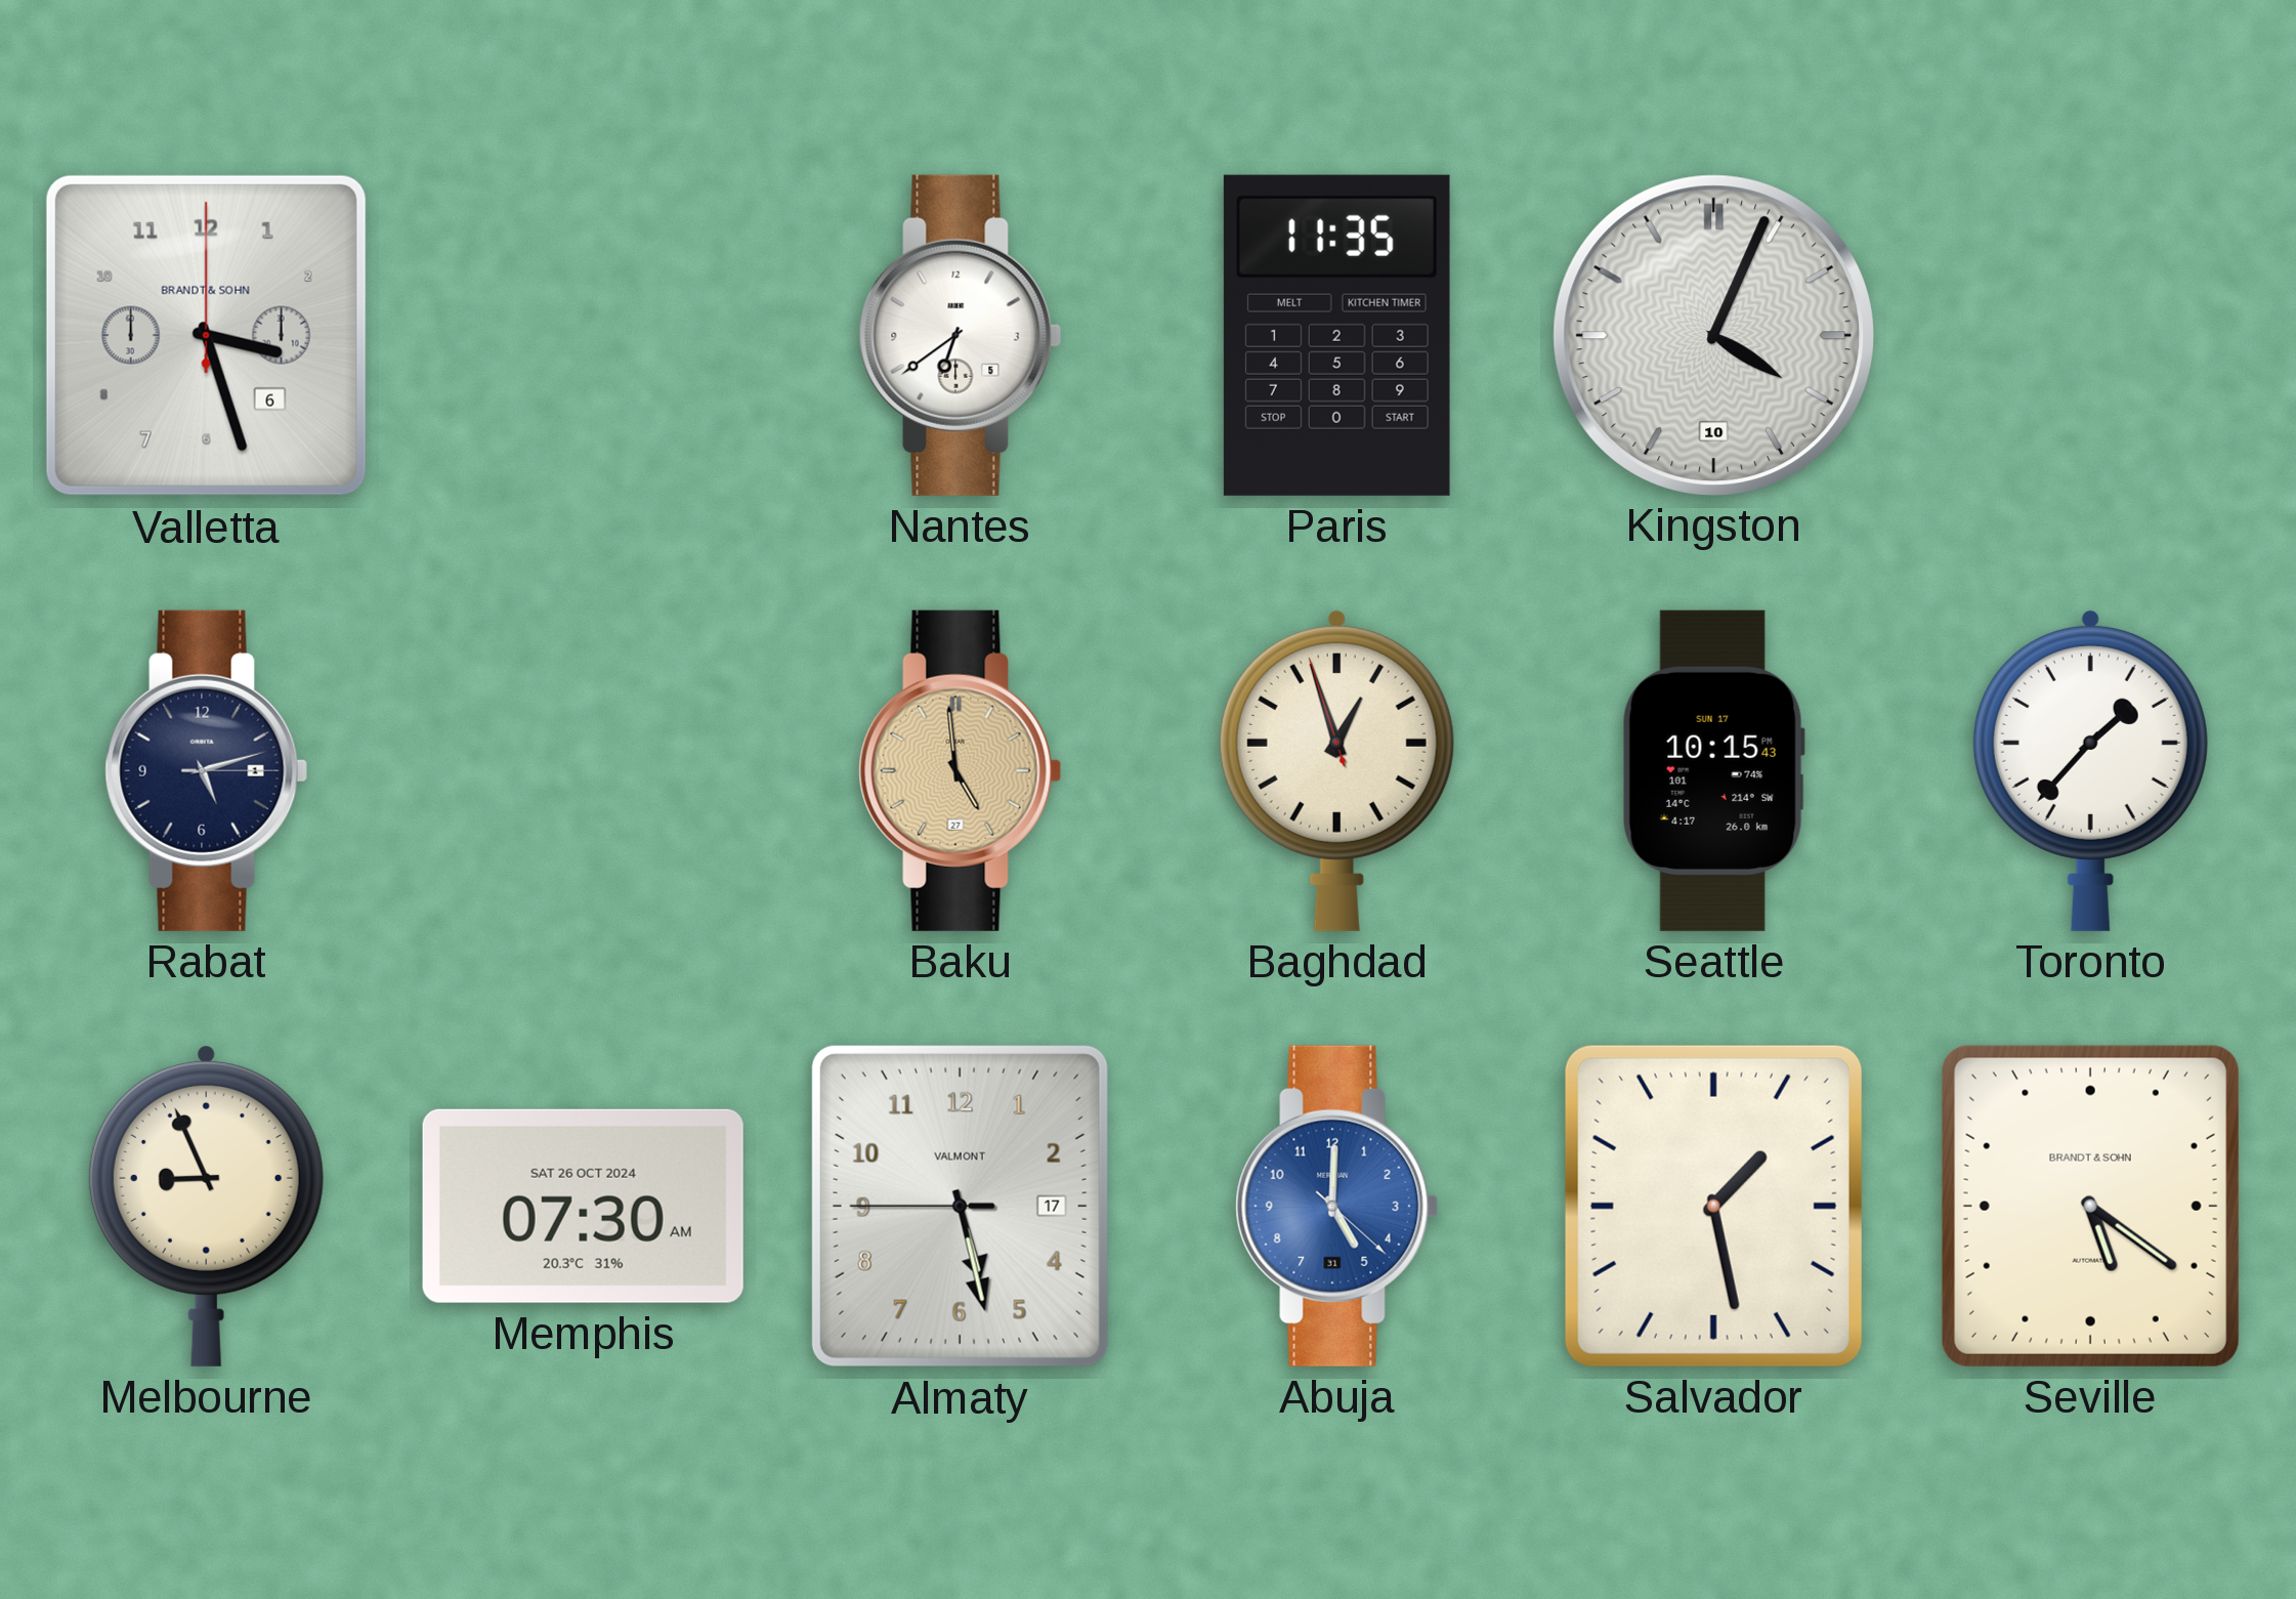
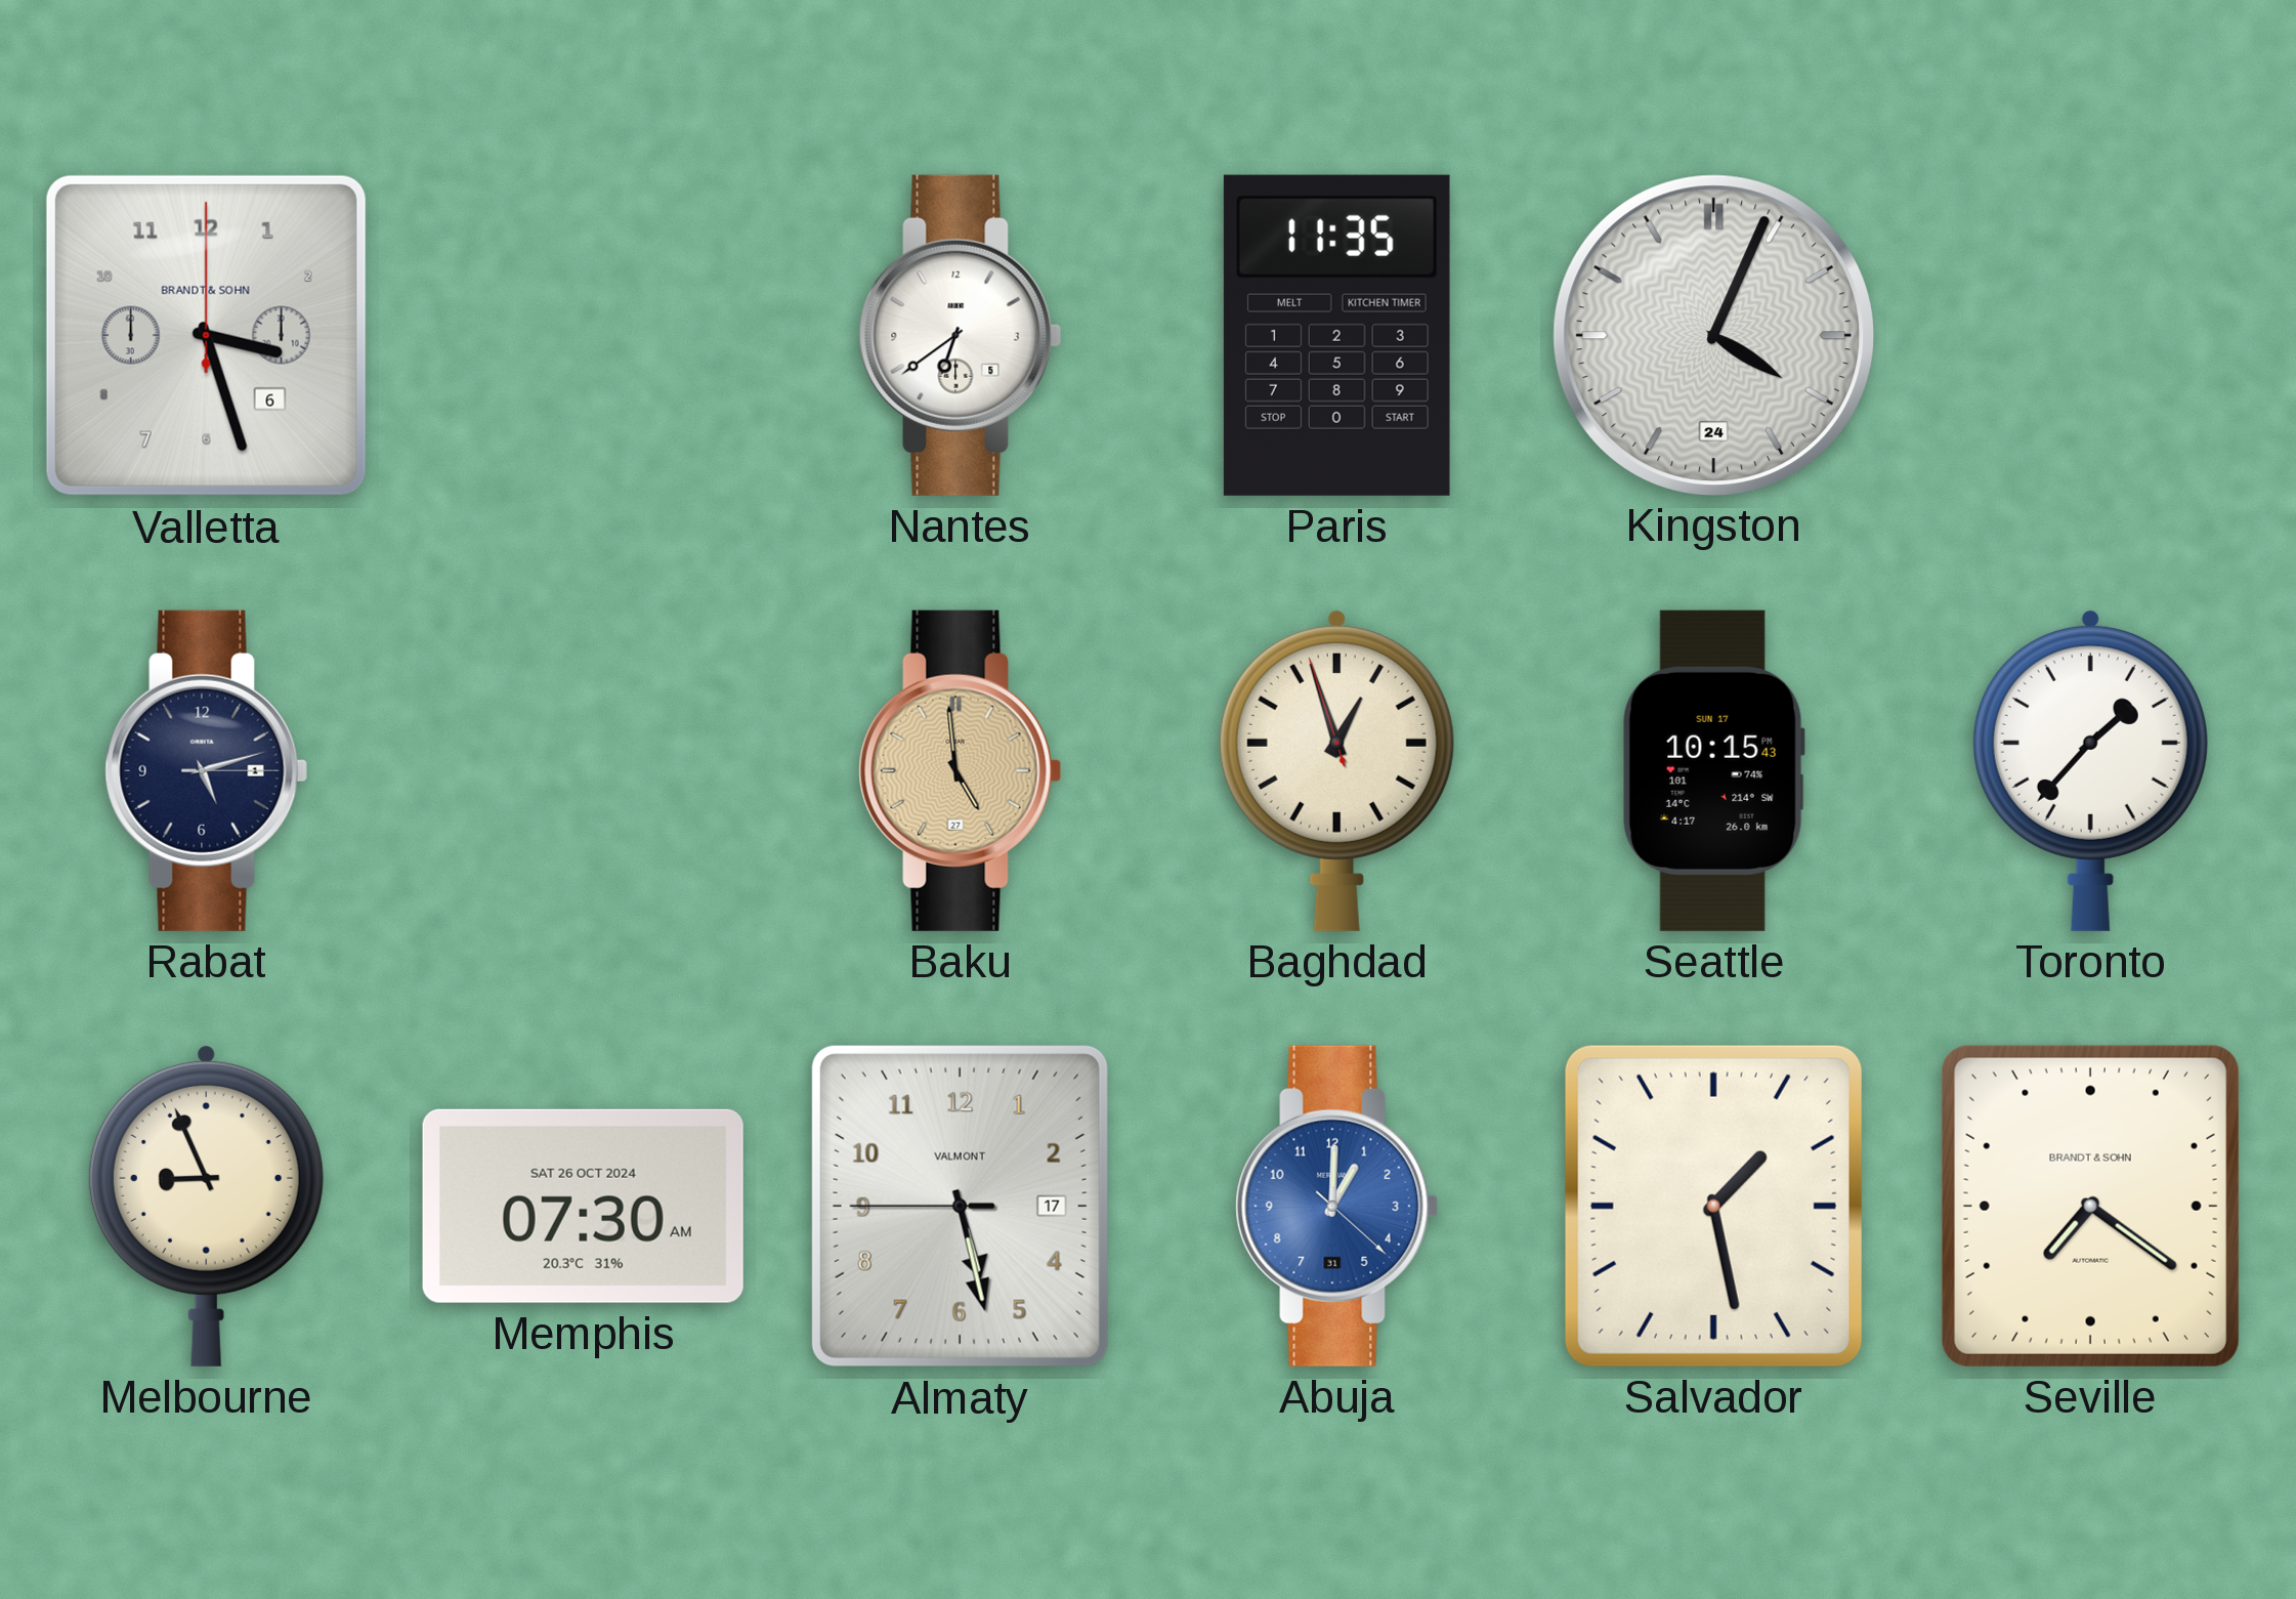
Kingston date: 10 -> 24 (1713, 335)
Abuja: 5:00 -> 1:00 (1337, 1206)
Seville: 5:21 -> 7:21 (2090, 1206)
